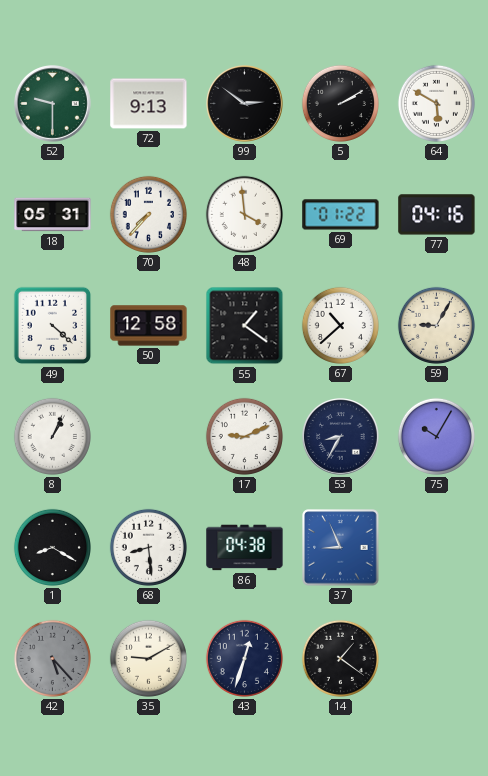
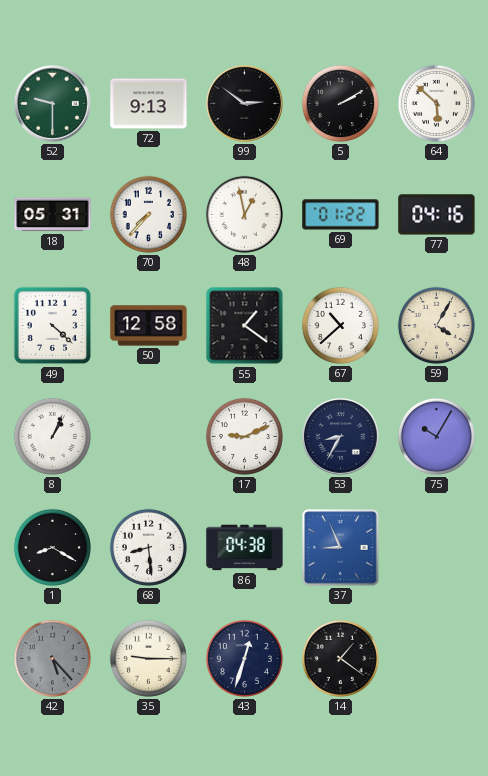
64: 5:50 -> 5:52 (436, 103)
48: 3:59 -> 12:58 (244, 214)
59: 9:05 -> 4:05 (436, 325)
35: 9:10 -> 9:15 (148, 658)
